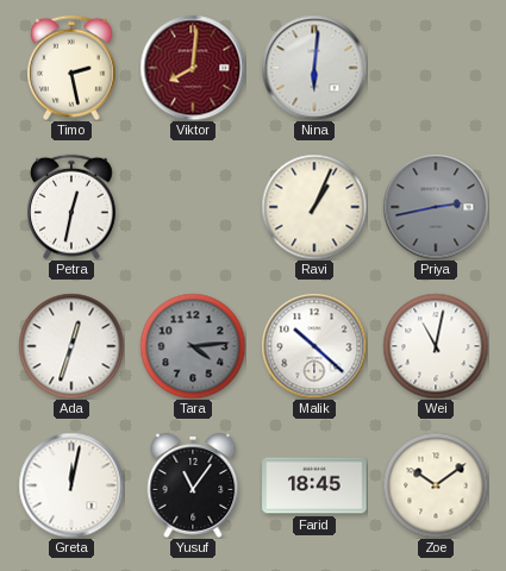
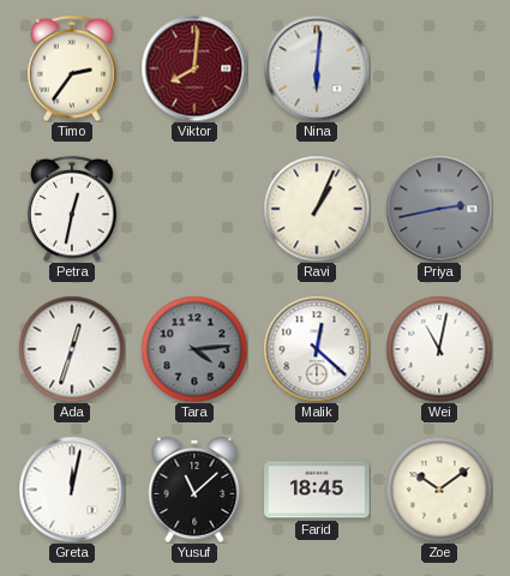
Timo: 2:28 -> 2:36 (73, 68)
Malik: 10:22 -> 12:22 (317, 349)
Yusuf: 11:06 -> 11:08 (194, 490)
